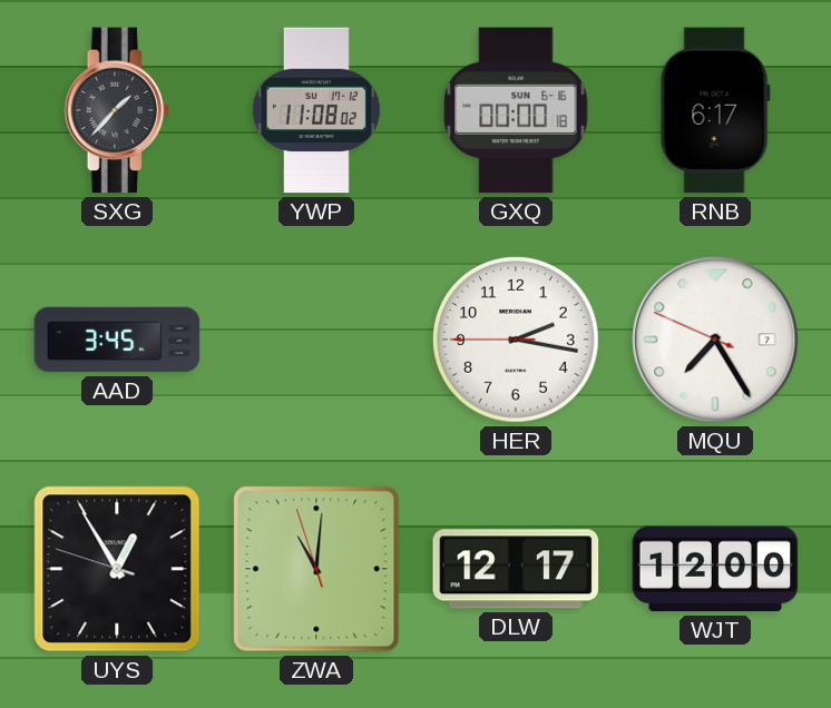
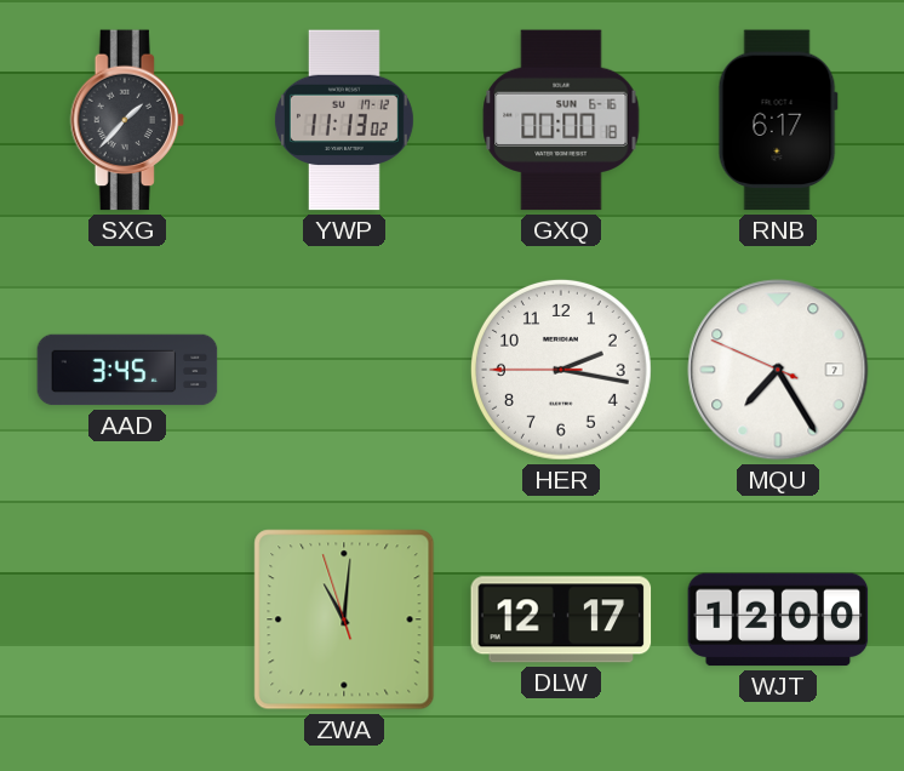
YWP: 11:08 -> 11:13 (344, 120)
UYS: 12:54 -> none (117, 569)
